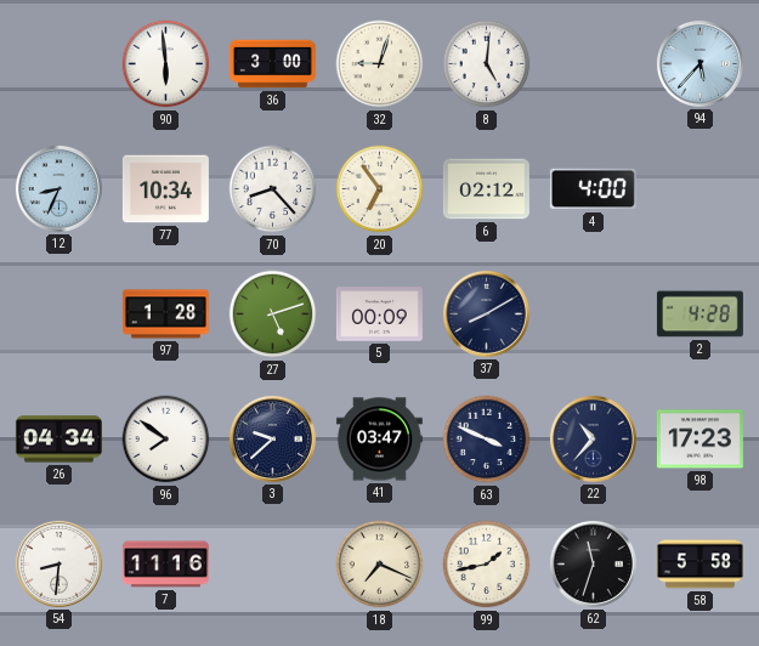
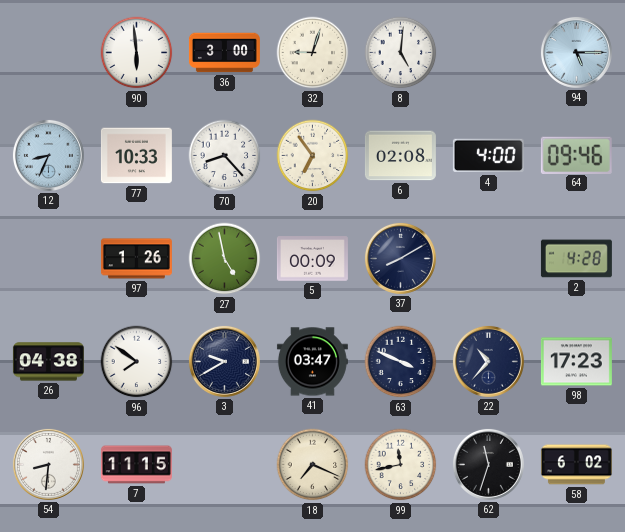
94: 5:37 -> 5:15 (576, 52)
77: 10:34 -> 10:33 (136, 156)
6: 02:12 -> 02:08 (400, 156)
64: none -> 09:46 (576, 155)
97: 1:28 -> 1:26 (136, 259)
27: 5:12 -> 4:58 (225, 259)
26: 04:34 -> 04:38 (48, 362)
3: 9:38 -> 9:40 (224, 361)
7: 11:16 -> 11:15 (136, 465)
99: 1:43 -> 11:43 (401, 465)
58: 5:58 -> 6:02 (576, 465)
